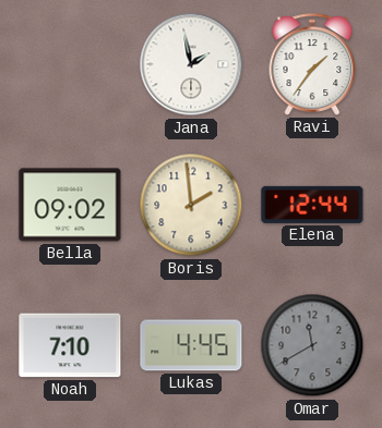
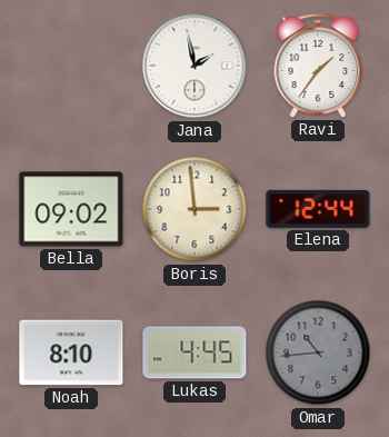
Boris: 1:59 -> 2:59 (194, 209)
Noah: 7:10 -> 8:10 (71, 352)
Omar: 11:40 -> 10:44 (318, 352)
